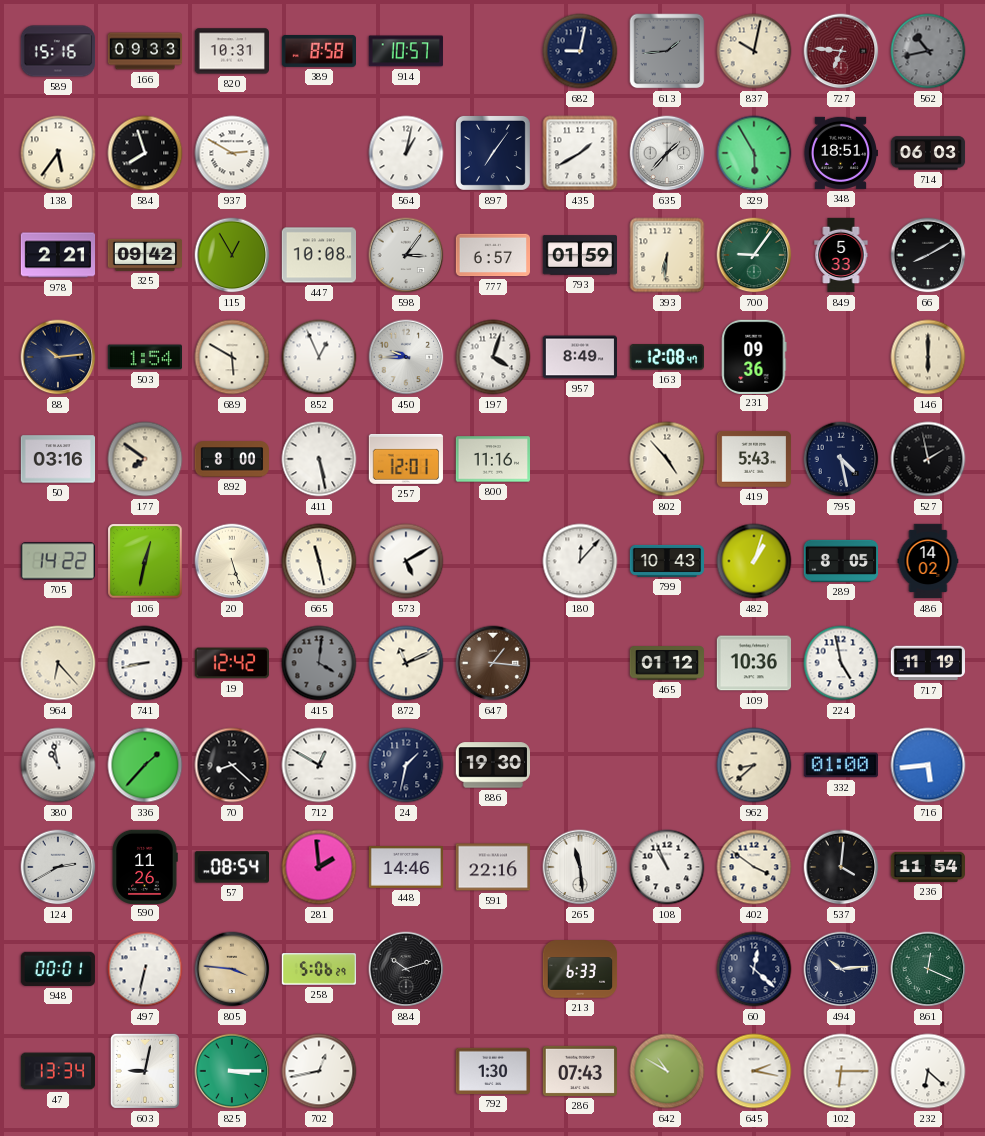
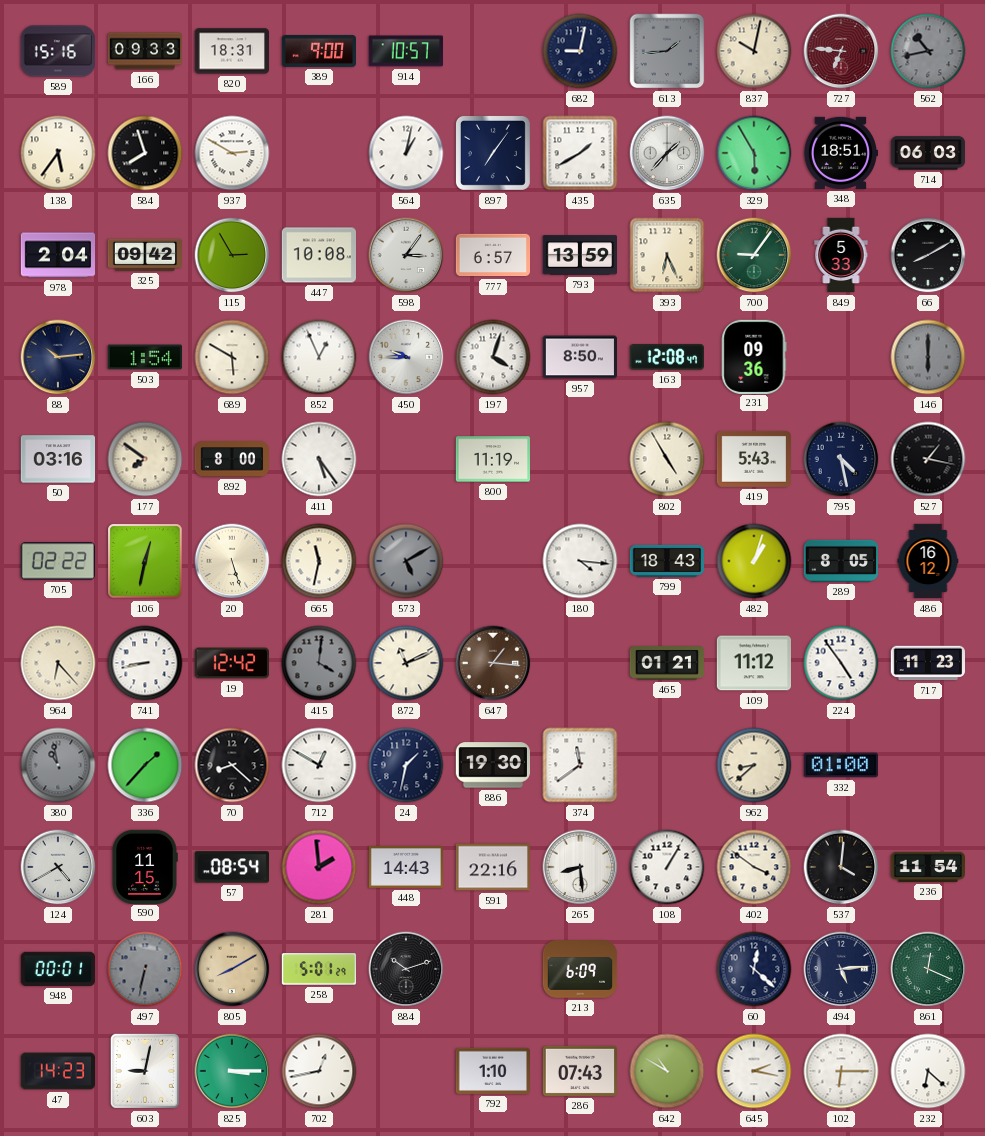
820: 10:31 -> 18:31 (231, 51)
389: 8:58 -> 9:00 (319, 52)
978: 2:21 -> 2:04 (58, 255)
115: 12:55 -> 2:55 (232, 255)
793: 01:59 -> 13:59 (579, 255)
393: 6:31 -> 6:26 (667, 255)
957: 8:49 -> 8:50 (579, 357)
146 dial: cream -> grey (928, 357)
411: 5:28 -> 5:24 (319, 459)
257: 12:01 -> none (405, 459)
800: 11:16 -> 11:19 (492, 459)
802: 4:53 -> 4:55 (667, 459)
527: 1:58 -> 1:17 (928, 459)
705: 14:22 -> 02:22 (57, 561)
665: 11:28 -> 11:32 (319, 561)
573 dial: white -> grey (406, 561)
180: 12:07 -> 4:16 (580, 561)
799: 10:43 -> 18:43 (667, 561)
486: 14:02 -> 16:12 (928, 561)
465: 01:12 -> 01:21 (666, 663)
109: 10:36 -> 11:12 (753, 663)
224: 4:58 -> 4:54 (841, 663)
717: 11:19 -> 11:23 (927, 663)
380 dial: white -> grey (58, 765)
374: none -> 11:39 (580, 765)
716: 5:44 -> none (928, 765)
124: 2:40 -> 4:40 (58, 867)
590: 11:26 -> 11:15 (145, 866)
448: 14:46 -> 14:43 (405, 867)
265: 11:29 -> 8:29 (580, 867)
108: 10:56 -> 1:05 (667, 867)
497 dial: white -> grey (145, 969)
805: 3:46 -> 8:10 (232, 969)
258: 5:06 -> 5:01 (318, 969)
213: 6:33 -> 6:09 (580, 969)
494: 10:14 -> 5:14 (841, 969)
47: 13:34 -> 14:23 (57, 1071)
792: 1:30 -> 1:10 (492, 1071)
